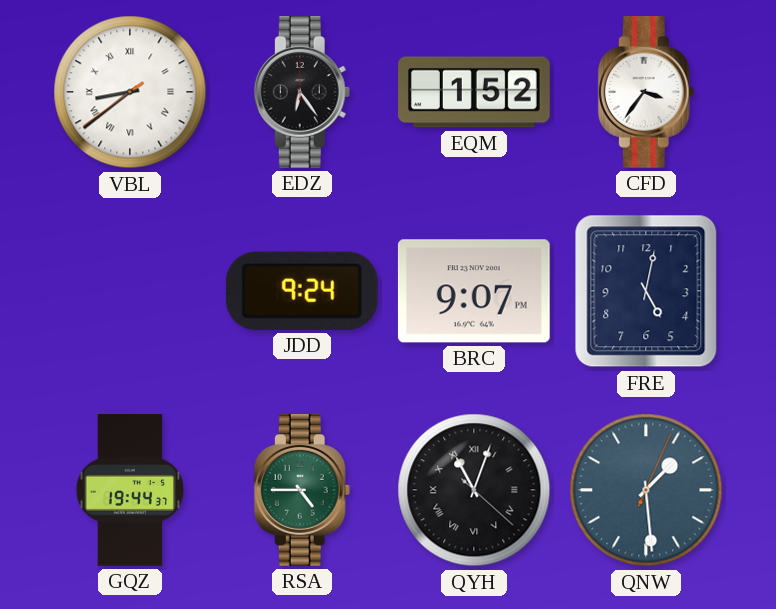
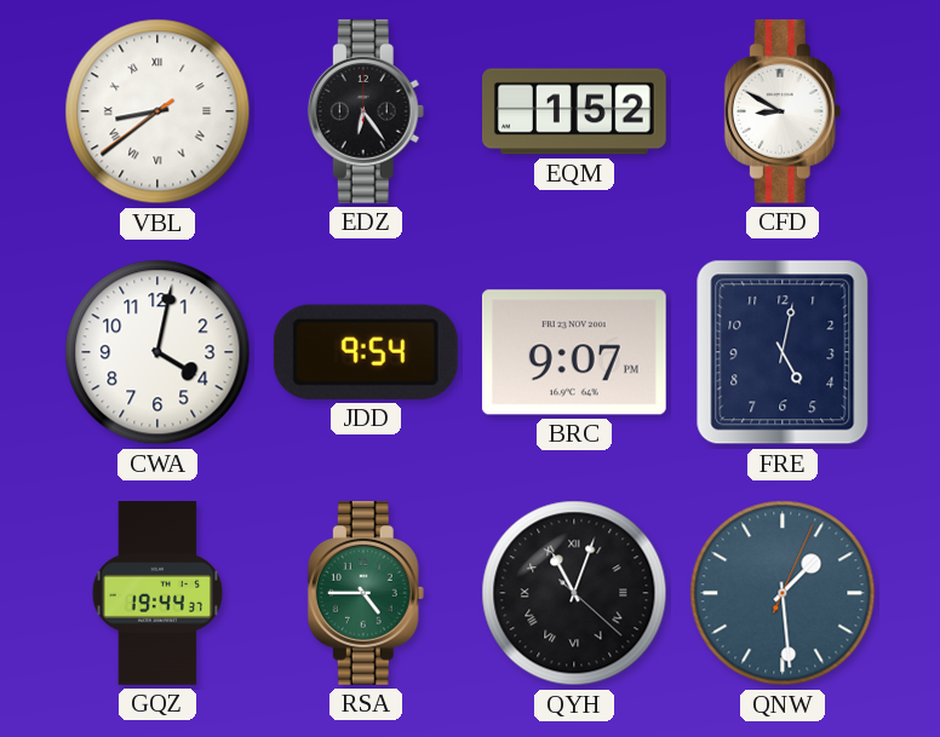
CFD: 3:36 -> 8:50 (783, 113)
CWA: none -> 4:02 (157, 352)
JDD: 9:24 -> 9:54 (366, 352)
